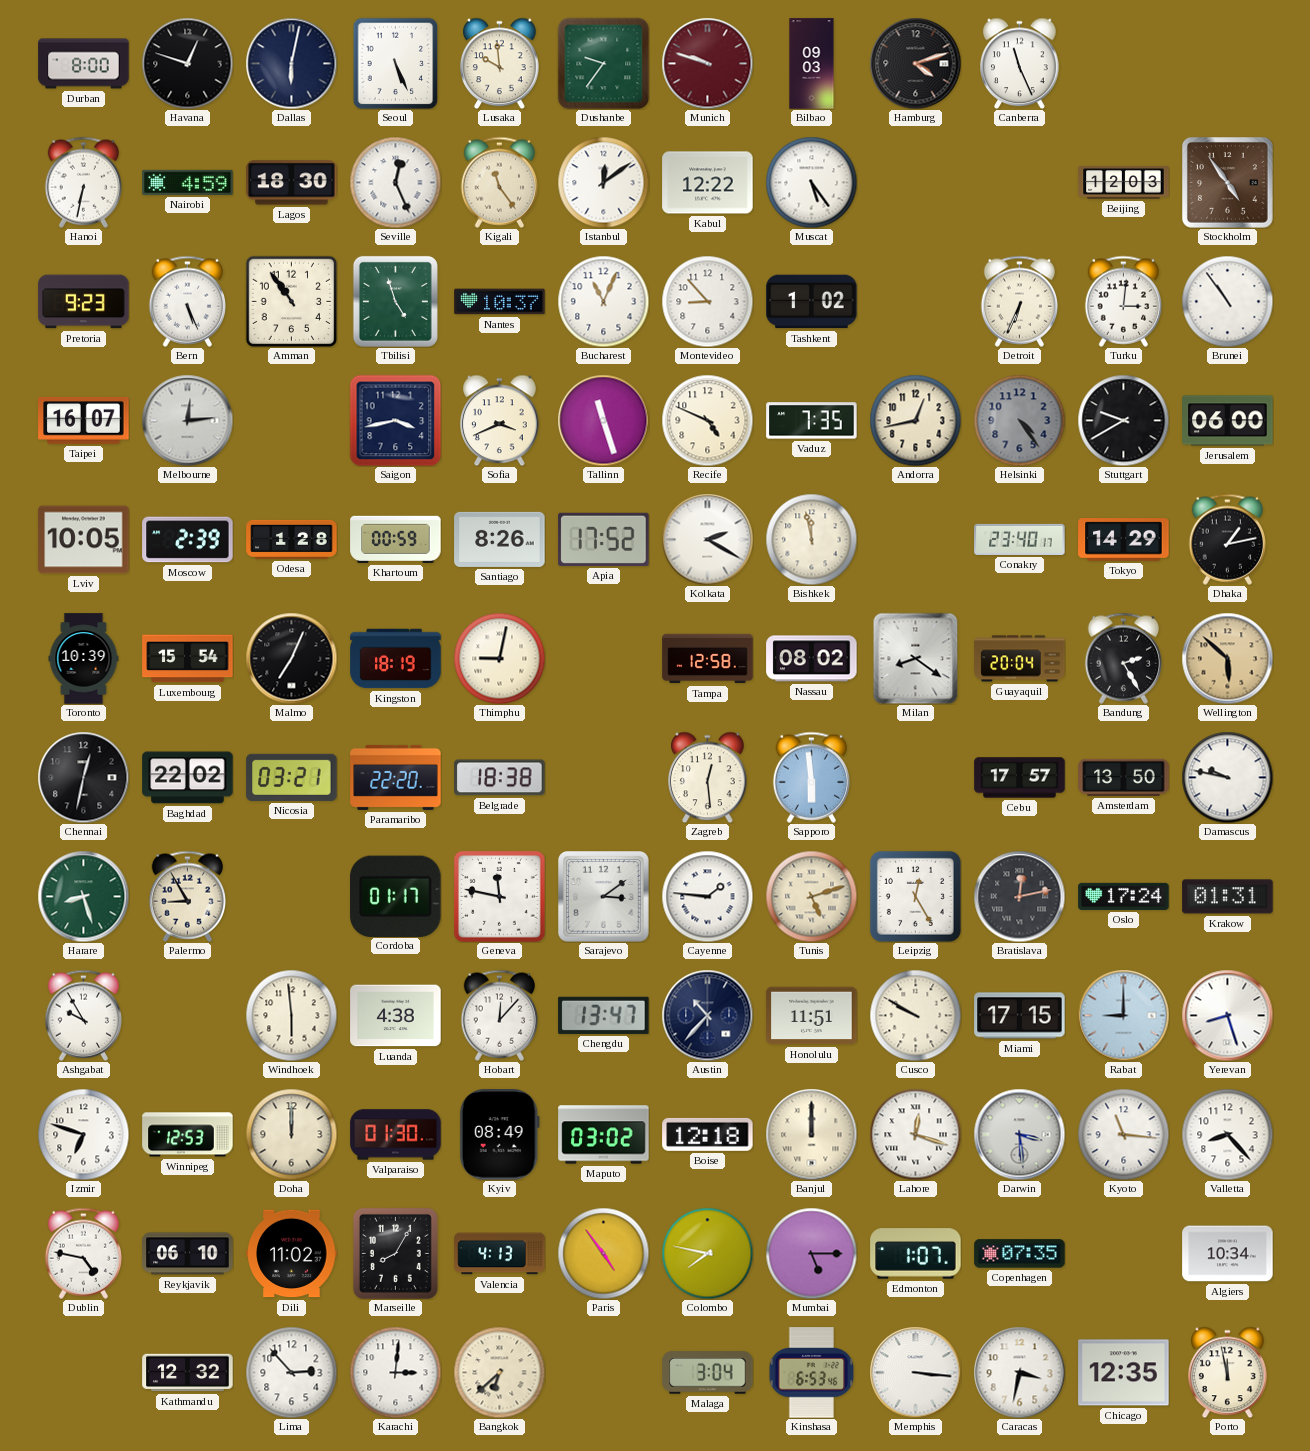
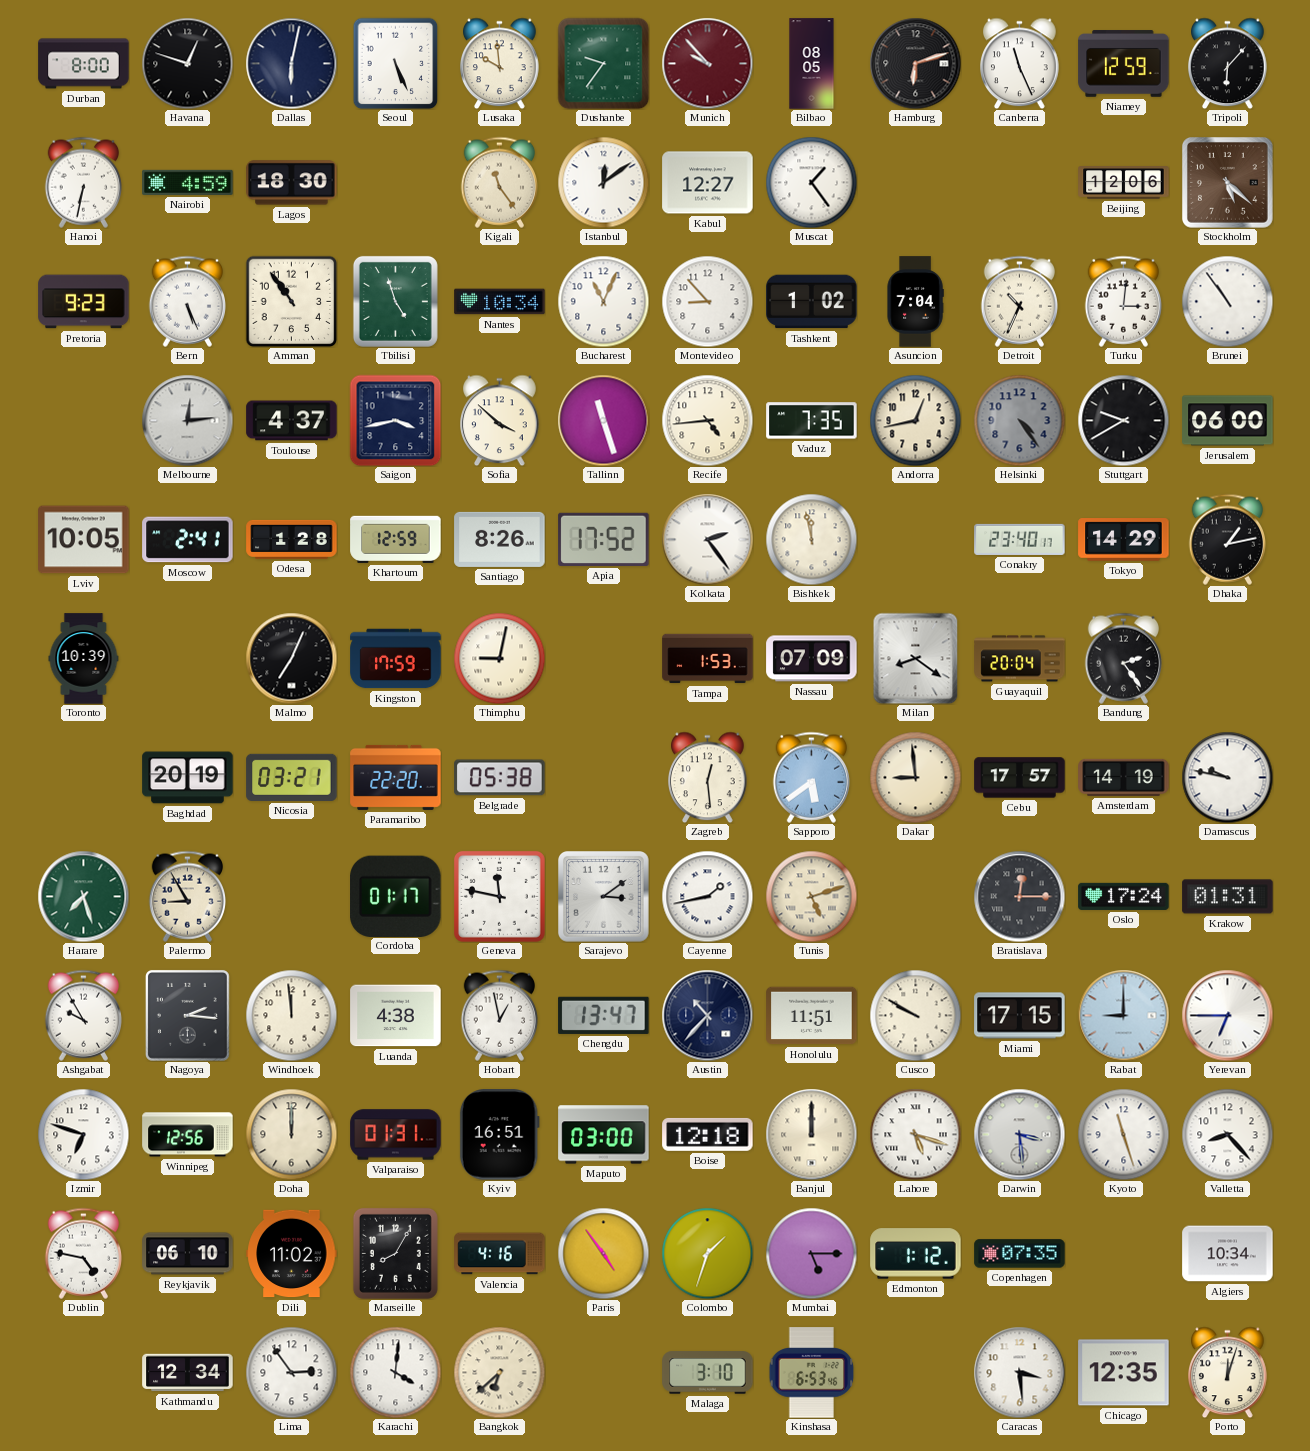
Munich: 9:48 -> 9:53 (707, 63)
Bilbao: 09:03 -> 08:05 (812, 64)
Hamburg: 4:12 -> 6:12 (915, 63)
Niamey: none -> 12:59 (1124, 64)
Tripoli: none -> 6:07 (1228, 63)
Seville: 12:26 -> none (395, 182)
Kabul: 12:22 -> 12:27 (708, 183)
Muscat: 5:24 -> 1:24 (811, 182)
Beijing: 12:03 -> 12:06 (1124, 183)
Stockholm: 4:54 -> 5:22 (1228, 183)
Nantes: 10:37 -> 10:34 (500, 302)
Asuncion: none -> 7:04 (915, 302)
Detroit: 6:34 -> 10:34 (1019, 301)
Taipei: 16:07 -> none (84, 421)
Toulouse: none -> 4:37 (292, 421)
Sofia: 3:41 -> 3:52 (500, 420)
Recife: 4:49 -> 4:44 (707, 420)
Moscow: 2:39 -> 2:41 (188, 540)
Khartoum: 00:59 -> 12:59 (396, 539)
Kolkata: 2:20 -> 2:24 (707, 539)
Luxembourg: 15:54 -> none (188, 659)
Kingston: 18:19 -> 17:59 (396, 659)
Tampa: 12:58 -> 1:53 (708, 659)
Nassau: 08:02 -> 07:09 (812, 659)
Bandung: 2:25 -> 2:24 (1123, 658)
Wellington: 5:52 -> none (1227, 658)
Chennai: 12:32 -> none (83, 777)
Baghdad: 22:02 -> 20:19 (188, 778)
Belgrade: 18:38 -> 05:38 (500, 778)
Sapporo: 5:59 -> 5:39 (811, 777)
Dakar: none -> 8:59 (915, 777)
Amsterdam: 13:50 -> 14:19 (1124, 777)
Harare: 8:27 -> 7:27 (83, 896)
Cayenne: 1:46 -> 1:43 (707, 896)
Leipzig: 12:25 -> none (915, 896)
Bratislava: 12:13 -> 12:15 (1019, 896)
Nagoya: none -> 2:16 (187, 1015)
Windhoek: 5:59 -> 11:59 (291, 1015)
Hobart: 12:07 -> 12:58 (499, 1015)
Yerevan: 8:27 -> 6:45 (1227, 1015)
Winnipeg: 12:53 -> 12:56 (188, 1135)
Valparaiso: 01:30 -> 01:31 (396, 1135)
Kyiv: 08:49 -> 16:51 (499, 1135)
Maputo: 03:02 -> 03:00 (604, 1135)
Lahore: 12:18 -> 5:18 (915, 1134)
Kyoto: 11:16 -> 11:27 (1123, 1134)
Valencia: 4:13 -> 4:16 (500, 1254)
Colombo: 7:47 -> 1:33 (707, 1253)
Edmonton: 1:07 -> 1:12 (916, 1254)
Kathmandu: 12:32 -> 12:34 (188, 1373)
Lima: 2:53 -> 2:54 (291, 1372)
Karachi: 3:01 -> 4:01 (395, 1372)
Malaga: 3:04 -> 3:10 (708, 1373)
Memphis: 3:16 -> none (915, 1372)
Caracas: 3:32 -> 3:29 (1019, 1372)
Porto: 11:58 -> 12:03 (1228, 1372)
